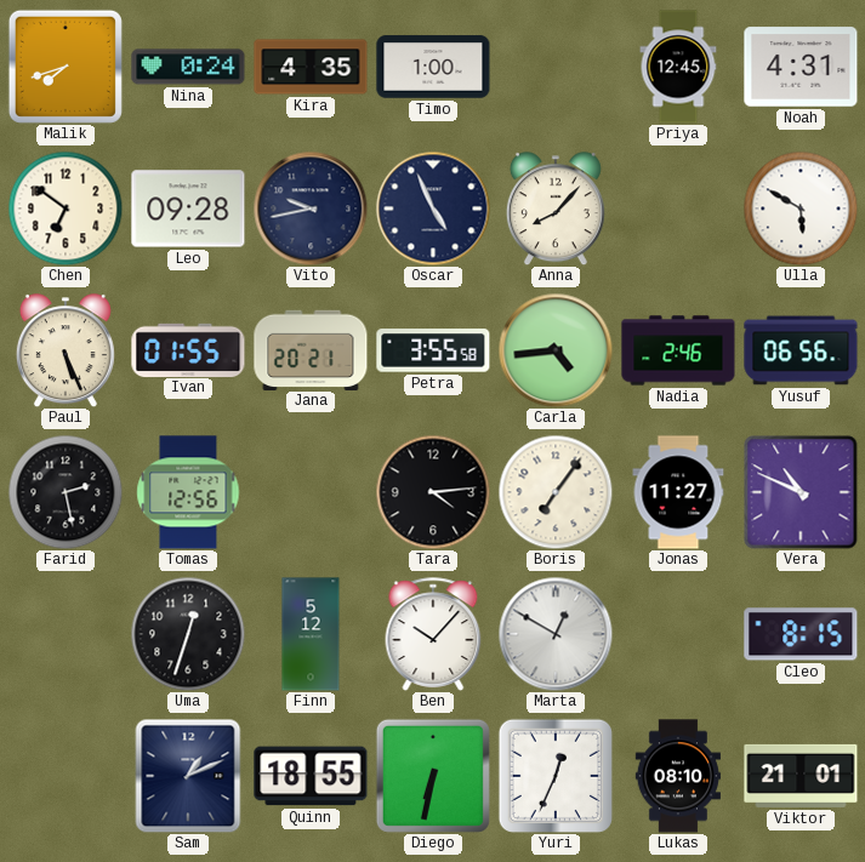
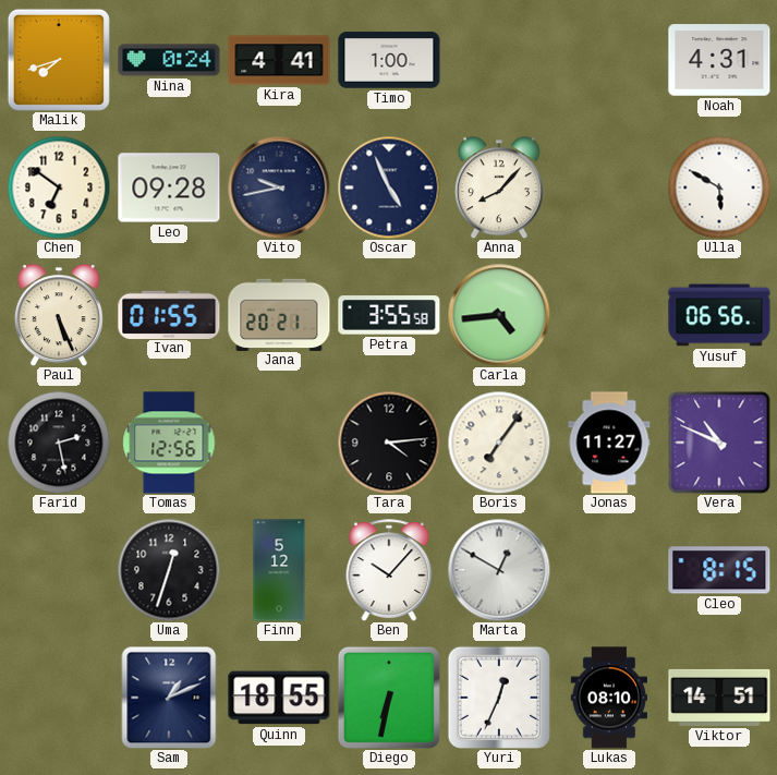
Kira: 4:35 -> 4:41 (279, 60)
Priya: 12:45 -> none (678, 67)
Nadia: 2:46 -> none (678, 350)
Viktor: 21:01 -> 14:51 (719, 698)
